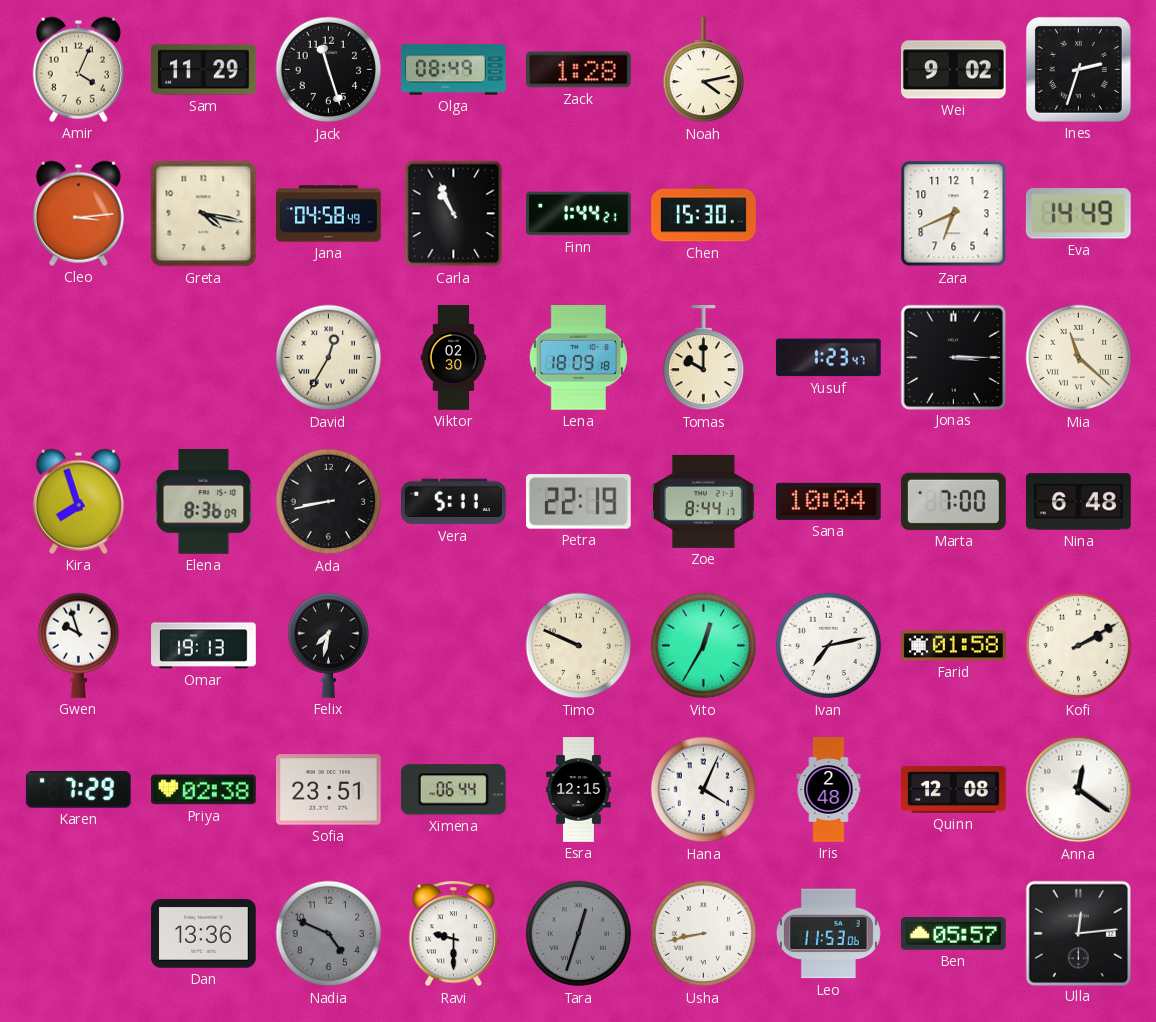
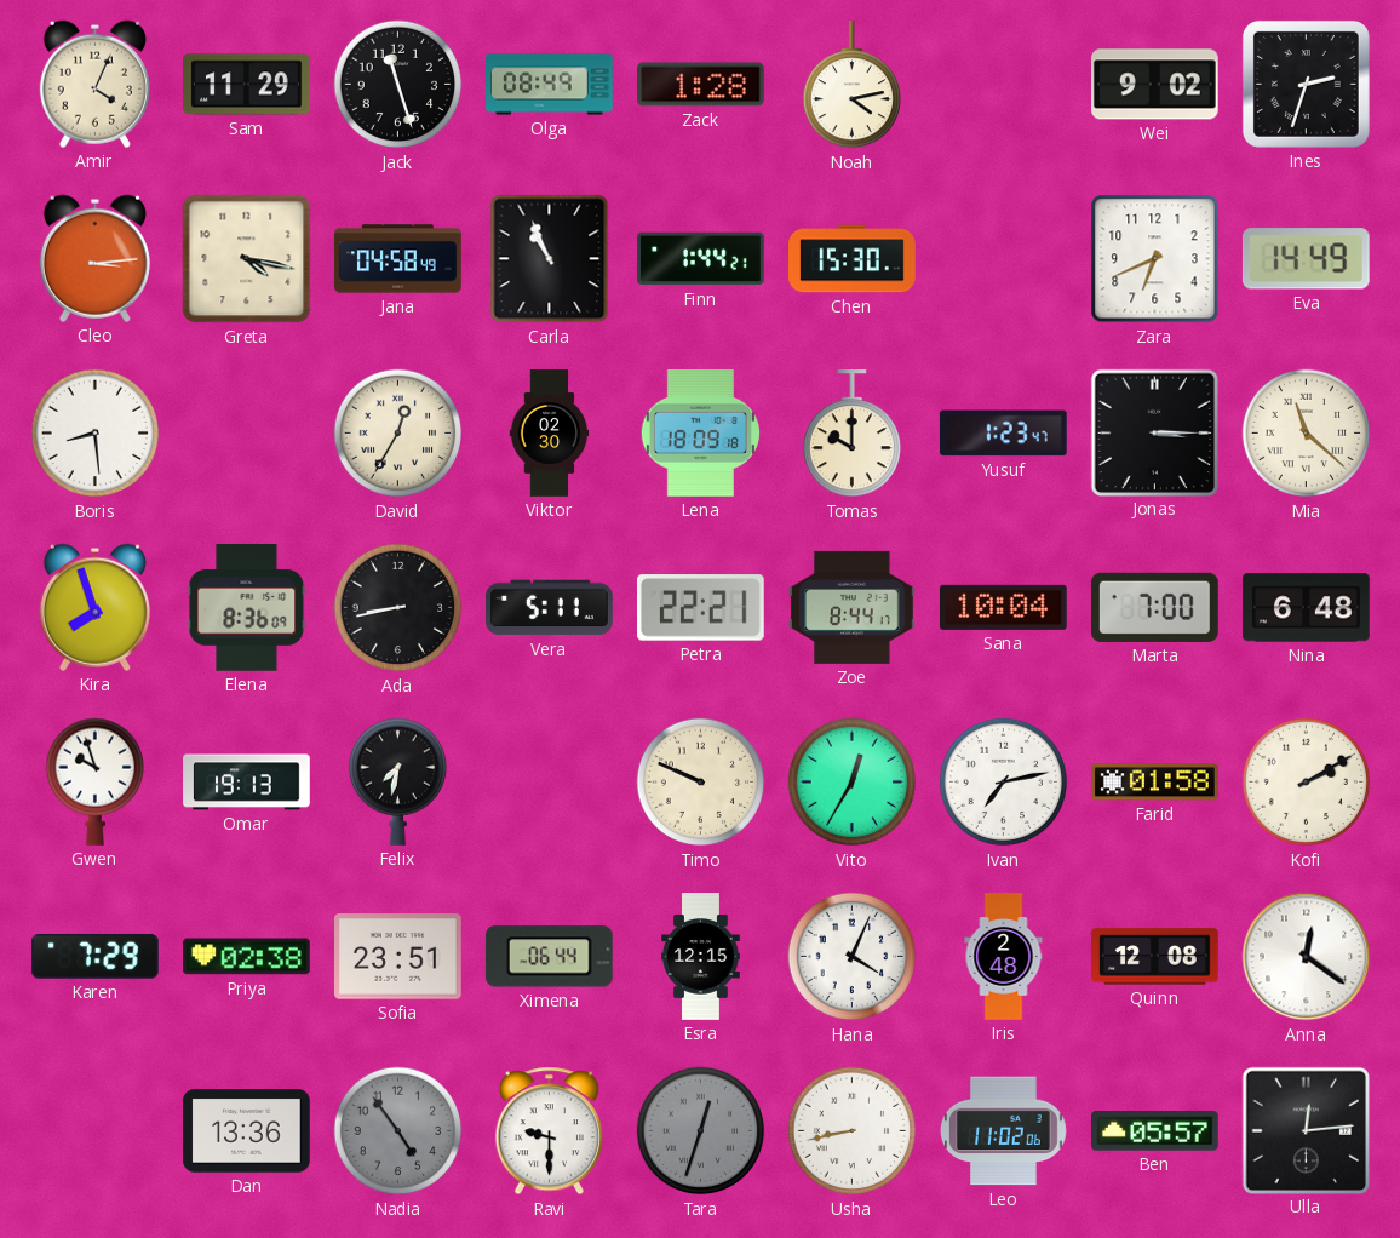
Boris: none -> 8:29 (96, 434)
Petra: 22:19 -> 22:21 (701, 608)
Nadia: 4:49 -> 4:54 (398, 1131)
Leo: 11:53 -> 11:02 (1003, 1131)
